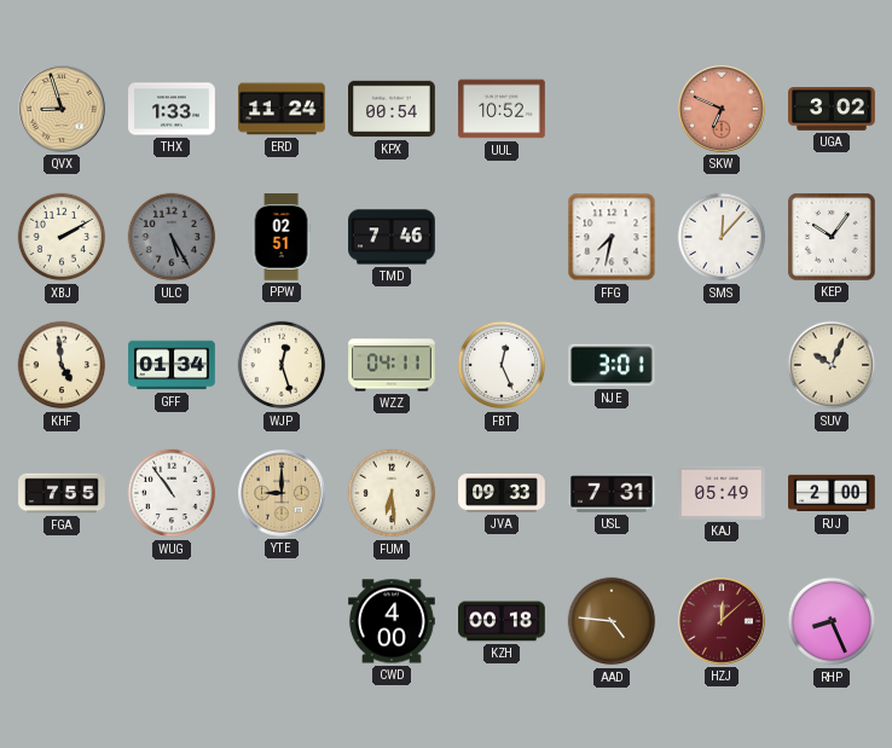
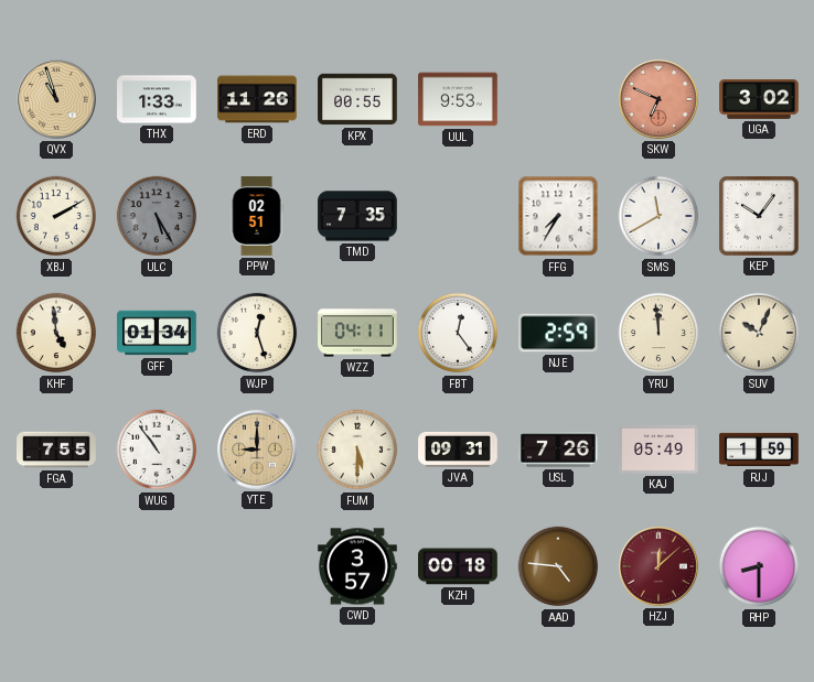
QVX: 8:57 -> 10:57 (57, 100)
ERD: 11:24 -> 11:26 (257, 99)
KPX: 00:54 -> 00:55 (357, 99)
UUL: 10:52 -> 9:53 (458, 99)
TMD: 7:46 -> 7:35 (357, 216)
FFG: 7:32 -> 7:35 (558, 216)
SMS: 12:07 -> 11:40 (658, 216)
FBT: 12:26 -> 12:24 (458, 333)
NJE: 3:01 -> 2:59 (558, 333)
YRU: none -> 11:59 (658, 333)
FUM: 6:29 -> 5:30 (357, 450)
JVA: 09:33 -> 09:31 (458, 450)
USL: 7:31 -> 7:26 (558, 450)
RJJ: 2:00 -> 1:59 (759, 450)
CWD: 4:00 -> 3:57 (357, 566)
RHP: 8:26 -> 8:30 (759, 566)
